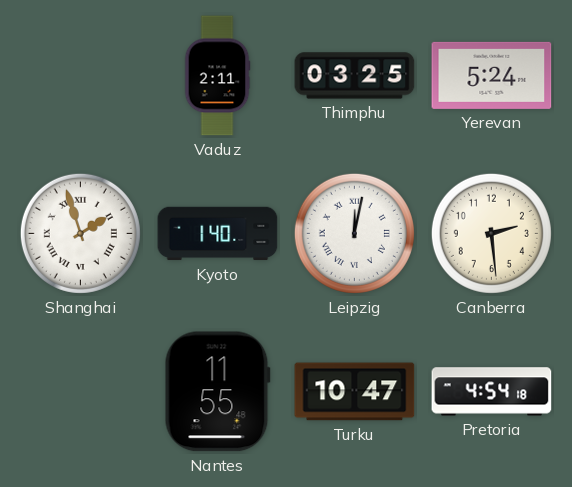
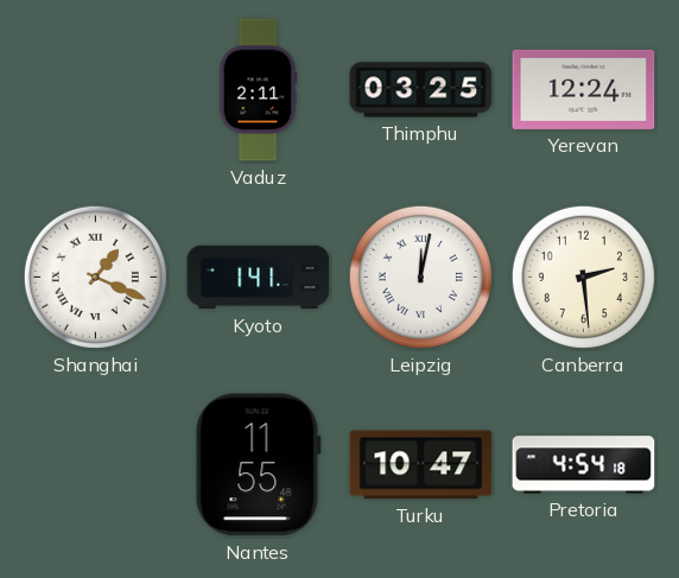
Yerevan: 5:24 -> 12:24 (584, 89)
Shanghai: 1:57 -> 1:19 (95, 277)
Kyoto: 1:40 -> 1:41 (259, 278)
